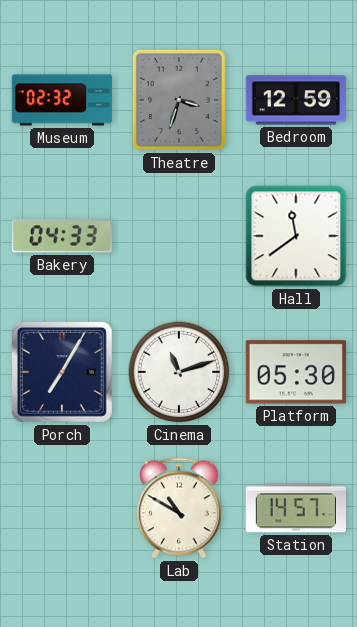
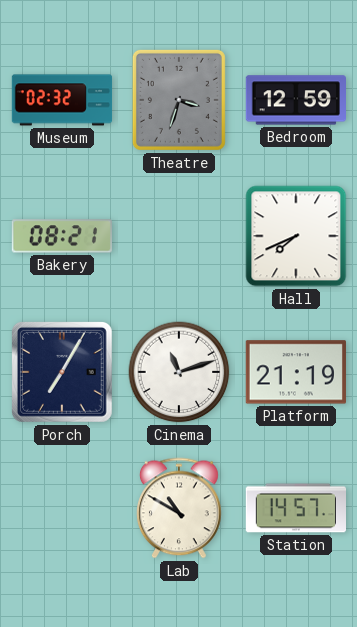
Bakery: 04:33 -> 08:21 (62, 236)
Hall: 11:39 -> 7:41 (296, 236)
Platform: 05:30 -> 21:19 (296, 372)
